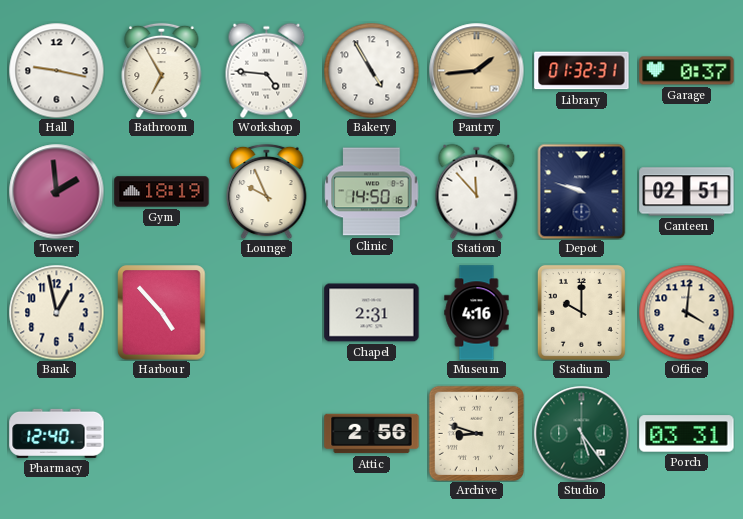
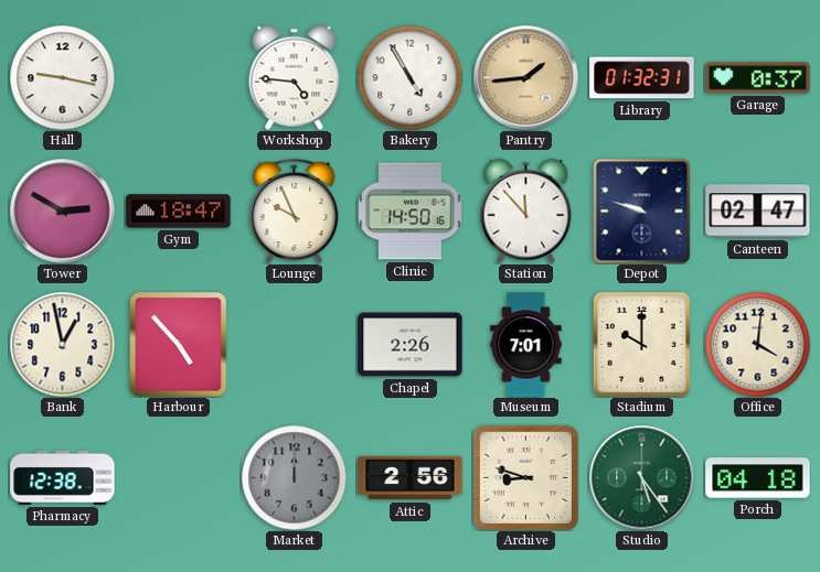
Bathroom: 6:55 -> none (162, 70)
Tower: 1:59 -> 2:50 (62, 211)
Gym: 18:19 -> 18:47 (179, 212)
Canteen: 02:51 -> 02:47 (758, 212)
Chapel: 2:31 -> 2:26 (411, 345)
Museum: 4:16 -> 7:01 (526, 345)
Pharmacy: 12:40 -> 12:38 (63, 477)
Market: none -> 12:00 (294, 477)
Porch: 03:31 -> 04:18 (758, 478)
